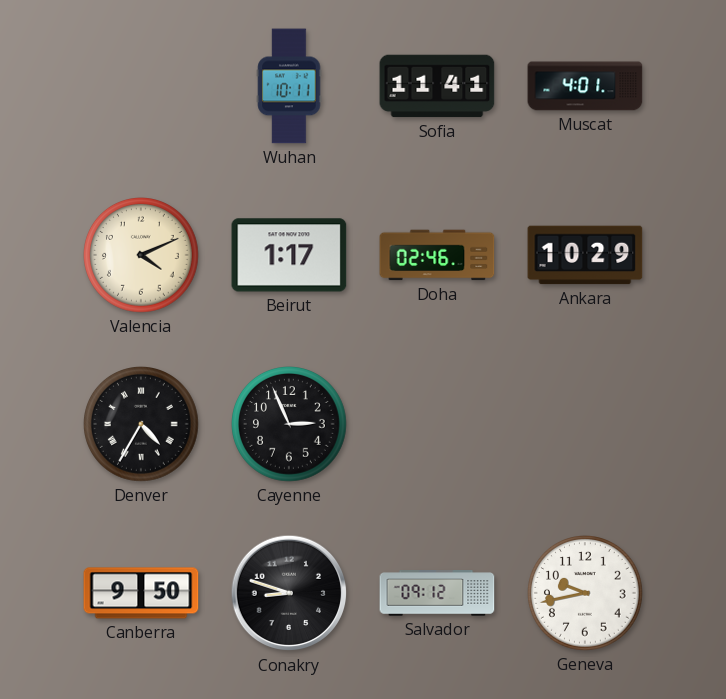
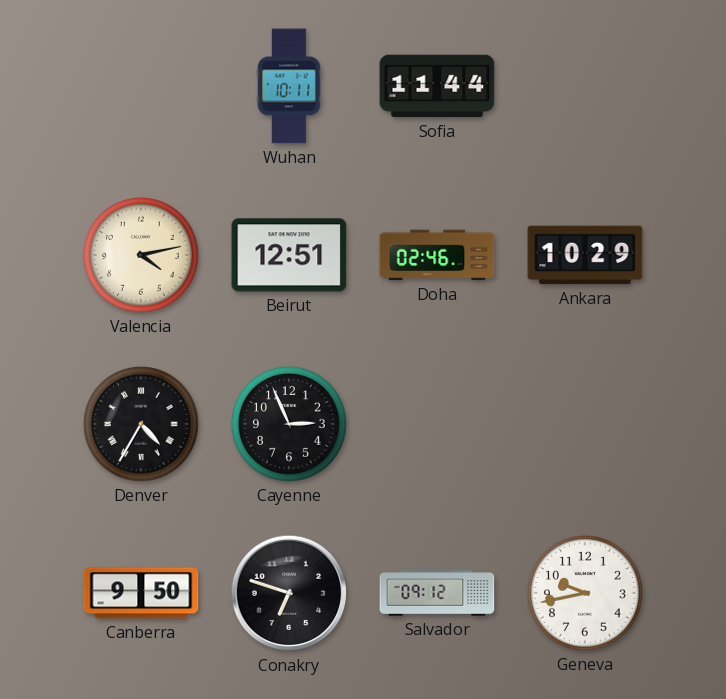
Sofia: 11:41 -> 11:44 (437, 86)
Muscat: 4:01 -> none (585, 86)
Valencia: 4:11 -> 4:13 (142, 256)
Beirut: 1:17 -> 12:51 (289, 255)
Conakry: 8:48 -> 6:48 (289, 593)
